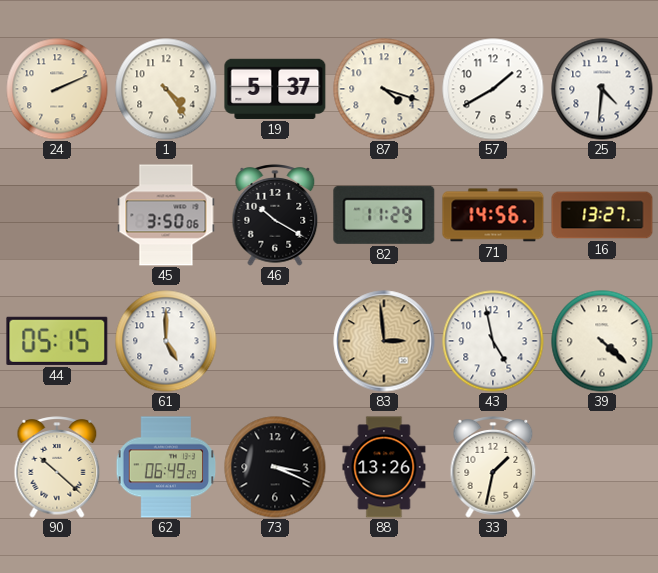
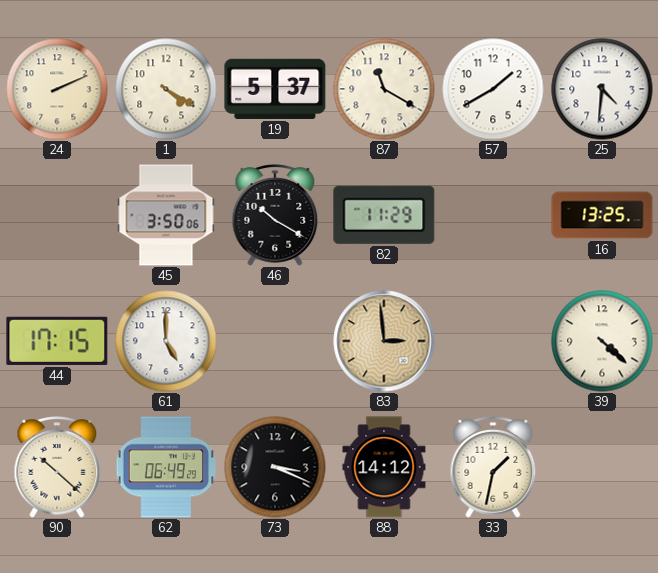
1: 4:24 -> 4:20 (166, 89)
87: 4:18 -> 11:20 (384, 89)
71: 14:56 -> none (493, 215)
16: 13:27 -> 13:25 (602, 215)
44: 05:15 -> 17:15 (57, 341)
43: 4:58 -> none (493, 341)
88: 13:26 -> 14:12 (384, 467)
